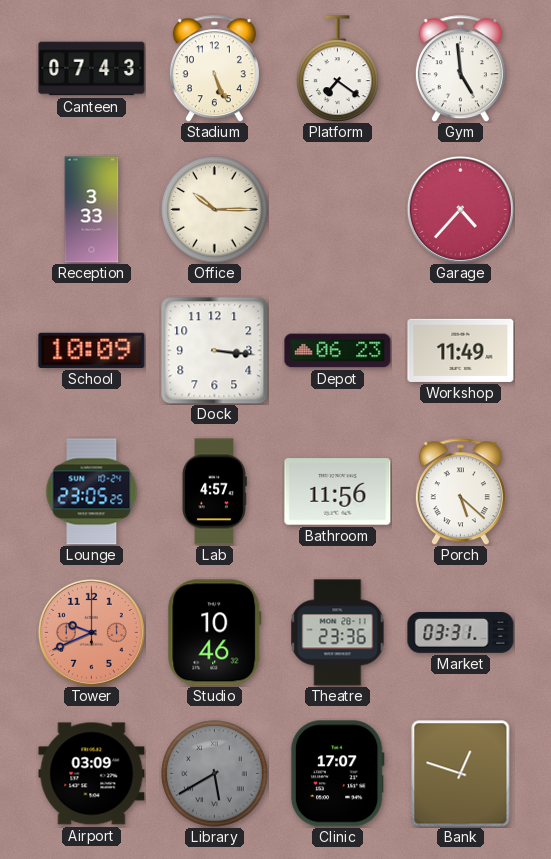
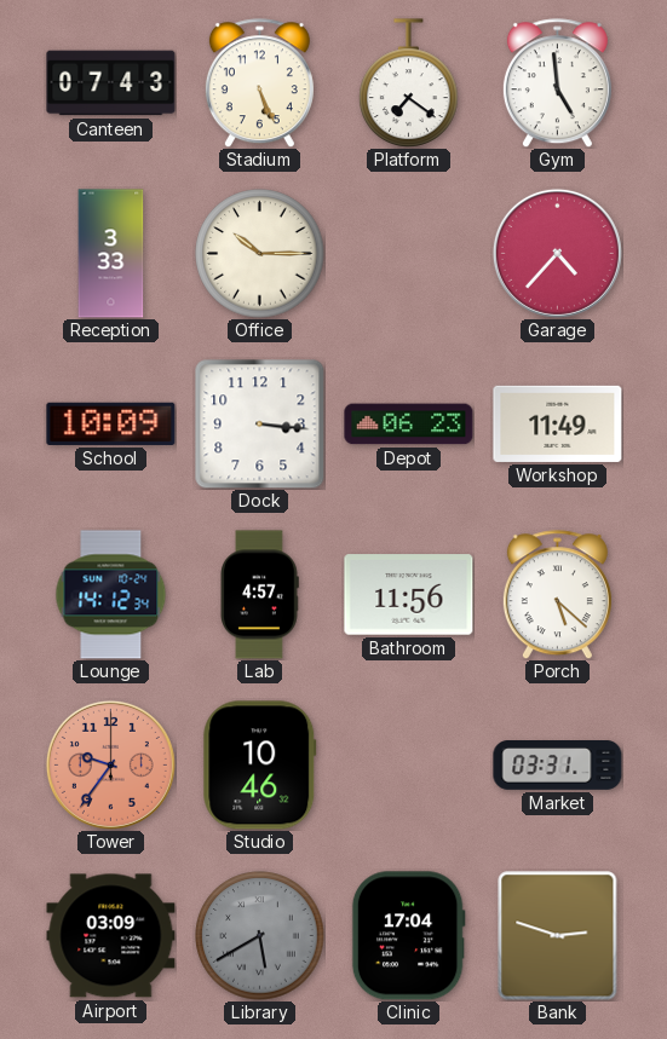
Lounge: 23:05 -> 14:12 (111, 595)
Tower: 9:41 -> 9:36 (110, 764)
Theatre: 23:36 -> none (338, 633)
Clinic: 17:07 -> 17:04 (408, 936)
Bank: 12:48 -> 2:48 (558, 936)
